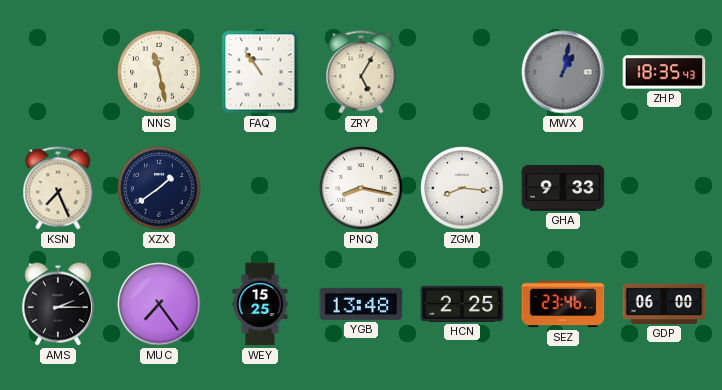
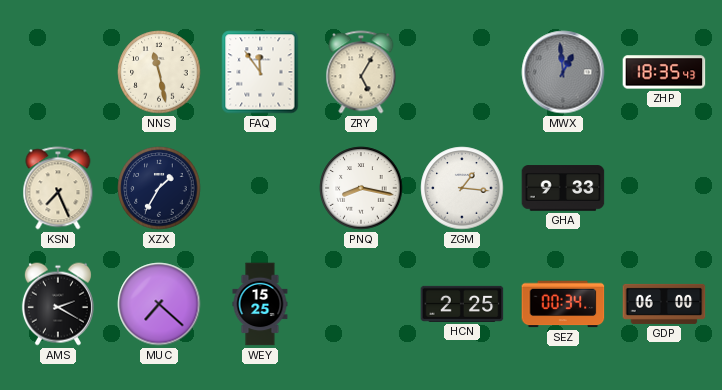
FAQ: 10:54 -> 11:54 (260, 72)
MWX: 1:02 -> 12:59 (563, 72)
XZX: 1:39 -> 1:35 (159, 188)
ZGM: 8:16 -> 1:16 (462, 188)
AMS: 2:15 -> 2:20 (58, 304)
MUC: 7:24 -> 7:22 (159, 304)
YGB: 13:48 -> none (361, 304)
SEZ: 23:46 -> 00:34 (563, 304)
